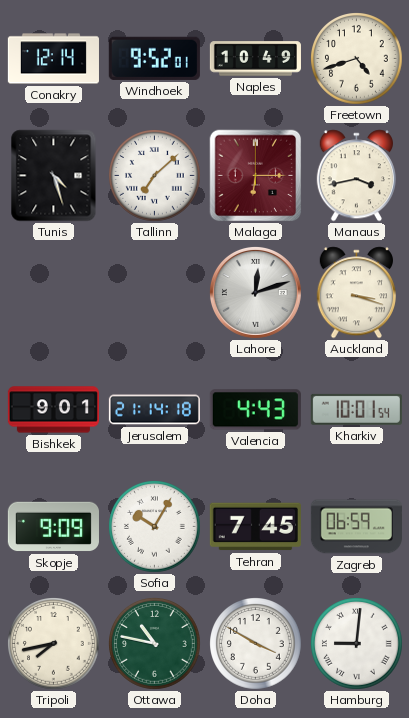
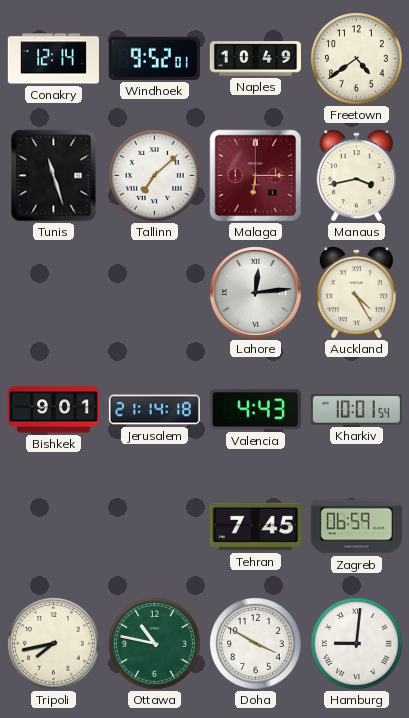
Freetown: 4:42 -> 4:39 (357, 59)
Tunis: 4:27 -> 11:27 (54, 176)
Lahore: 12:12 -> 12:14 (255, 292)
Auckland: 3:18 -> 4:25 (356, 293)
Skopje: 9:09 -> none (53, 527)
Sofia: 10:05 -> none (155, 527)
